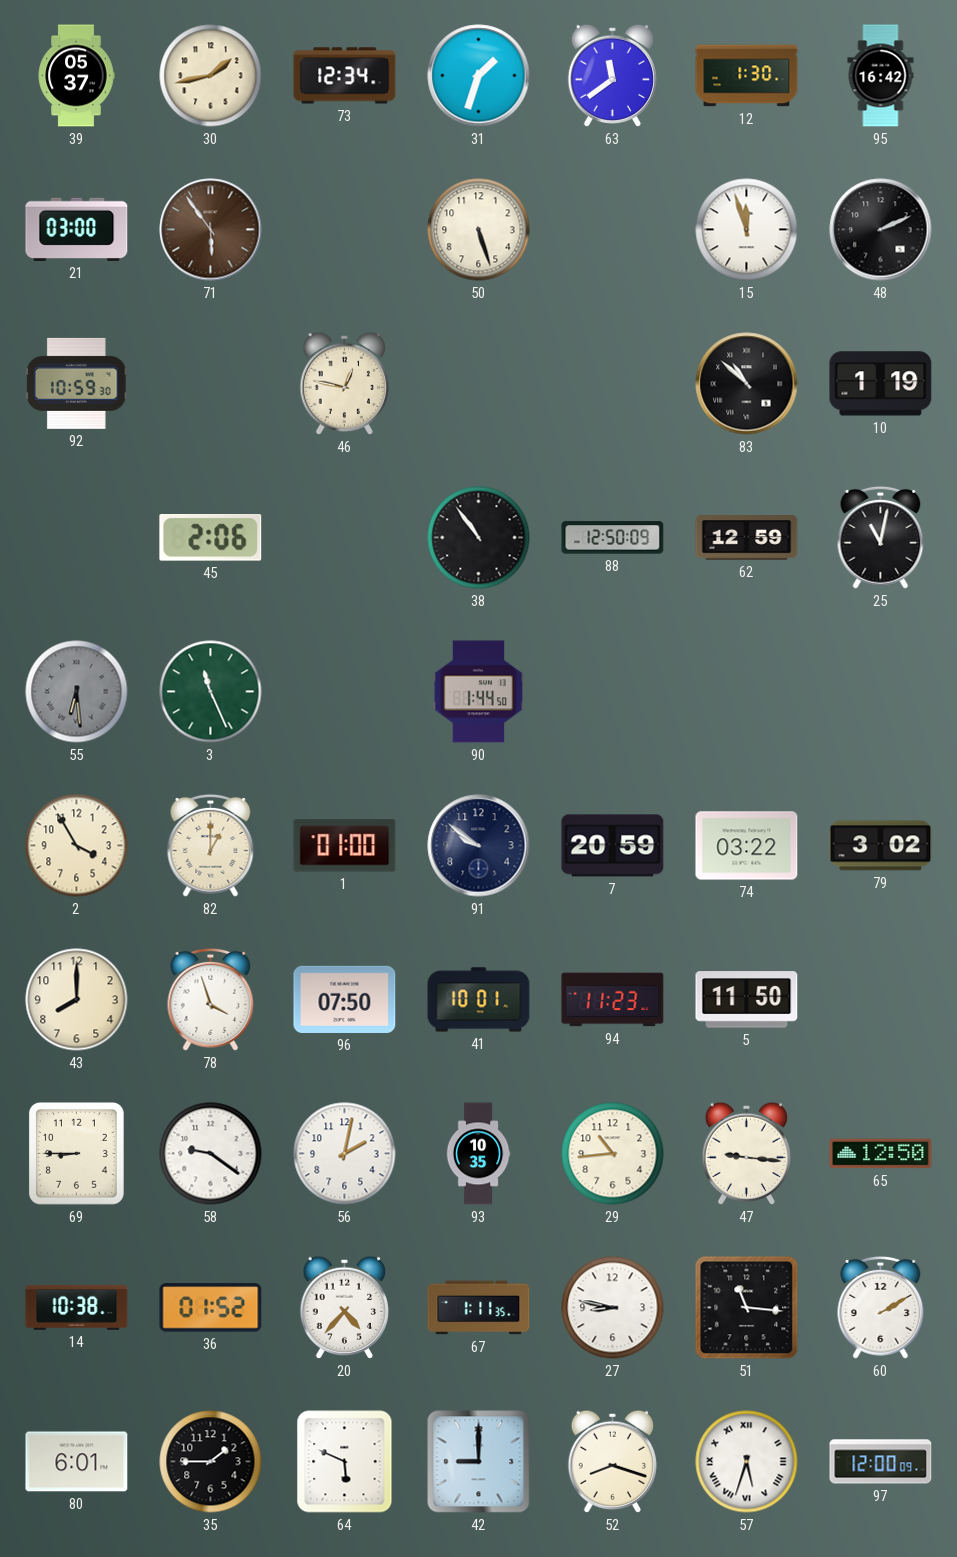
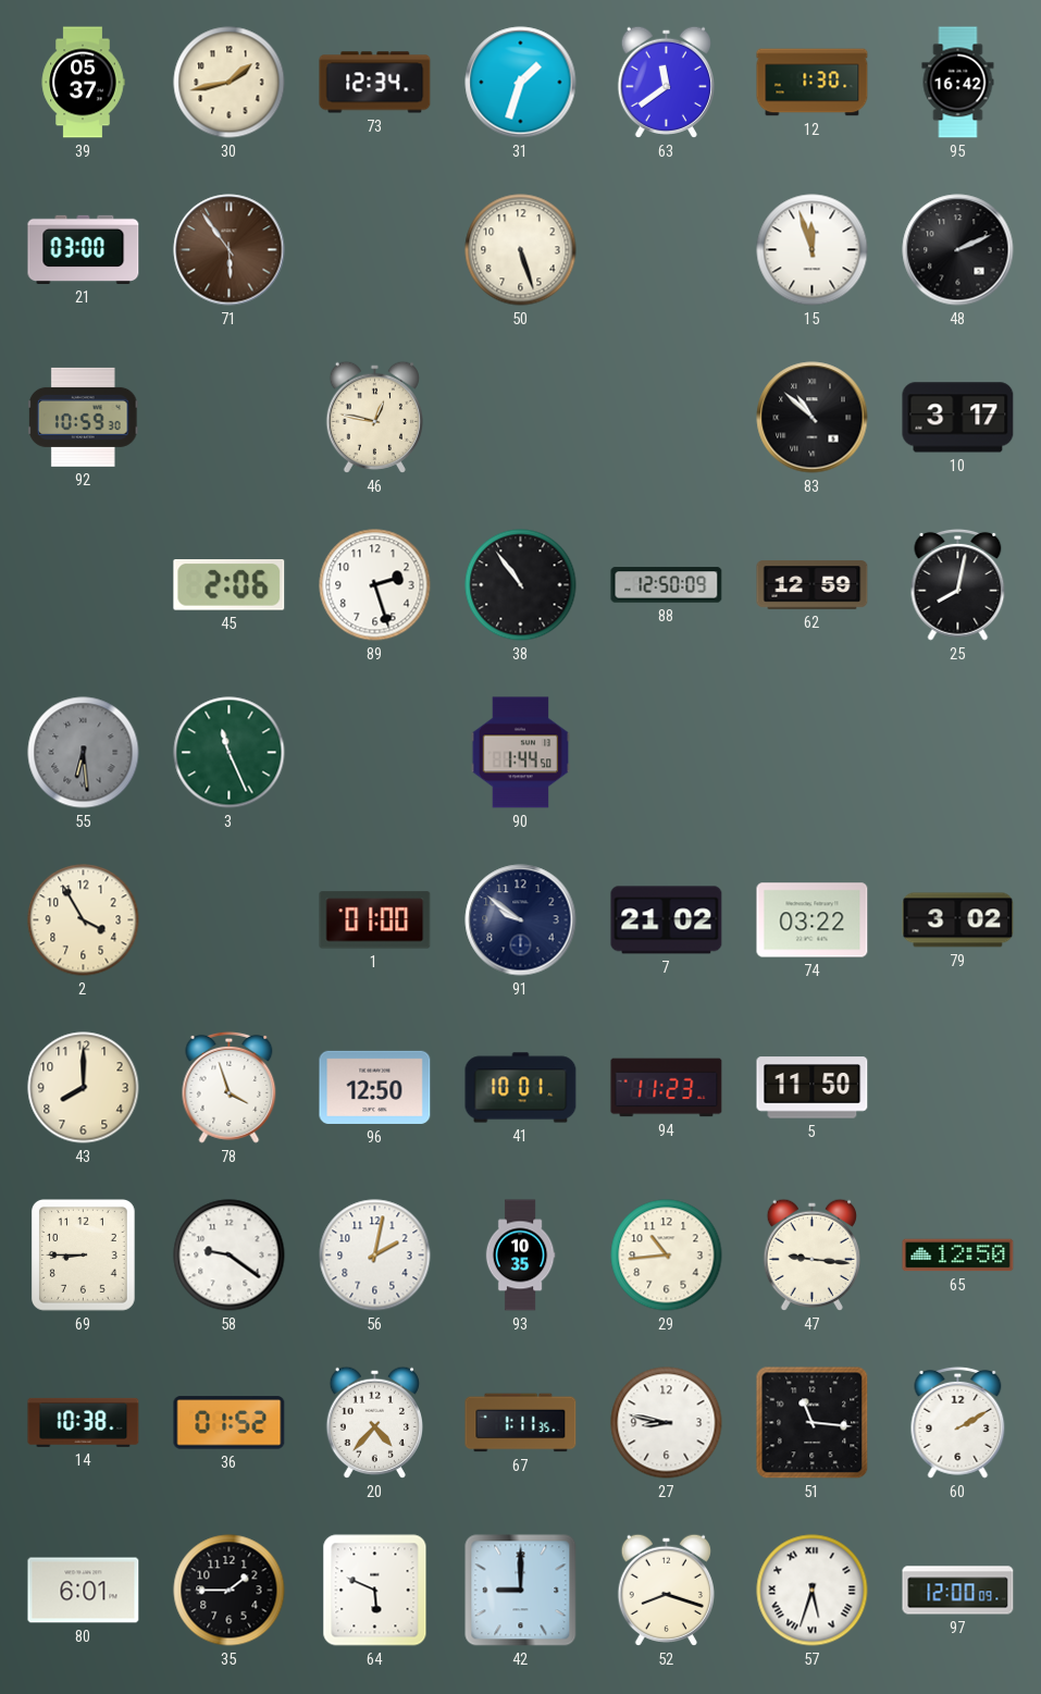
10: 1:19 -> 3:17 (958, 418)
89: none -> 2:27 (375, 585)
25: 11:02 -> 8:02 (958, 584)
82: 1:00 -> none (211, 845)
7: 20:59 -> 21:02 (667, 920)
96: 07:50 -> 12:50 (375, 1087)
